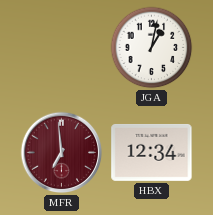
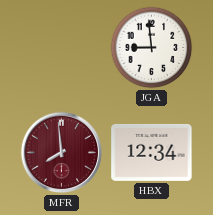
JGA: 1:02 -> 8:59 (152, 48)
MFR: 6:59 -> 7:59 (62, 153)
